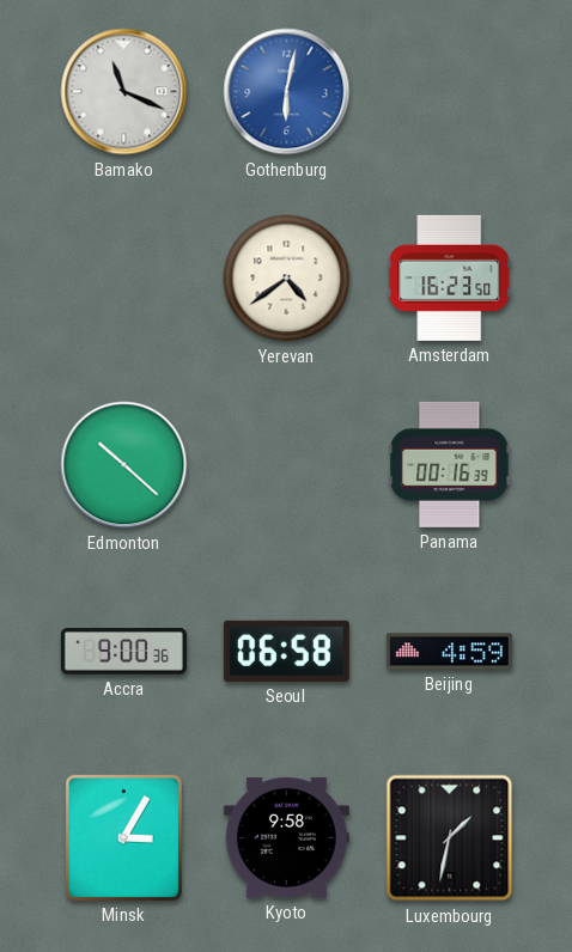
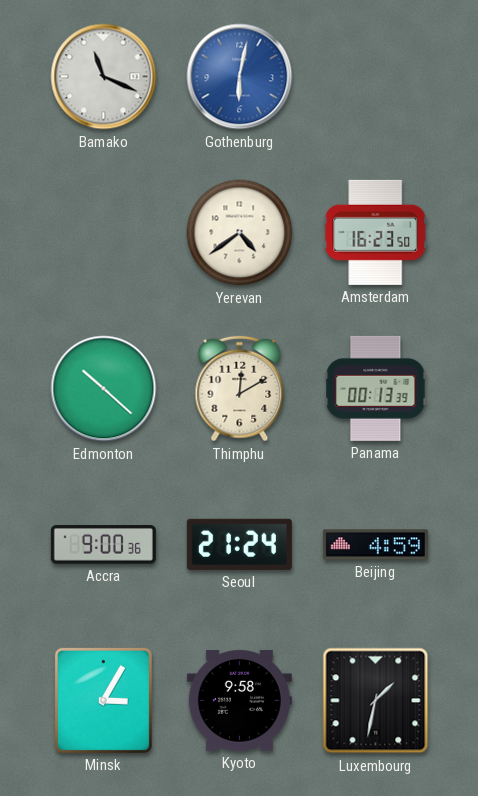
Thimphu: none -> 12:10 (240, 389)
Panama: 00:16 -> 00:13 (376, 388)
Seoul: 06:58 -> 21:24 (239, 544)
